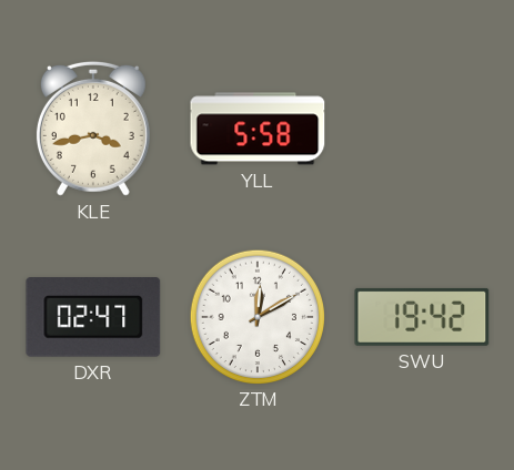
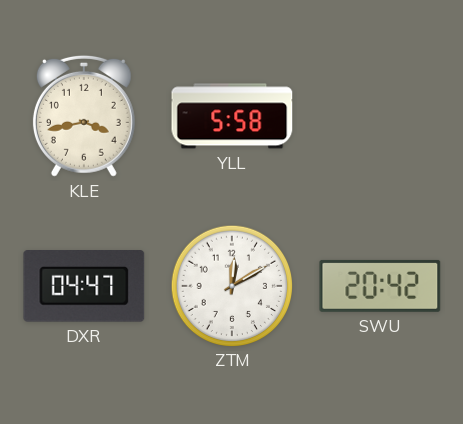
DXR: 02:47 -> 04:47 (84, 287)
SWU: 19:42 -> 20:42 (380, 286)
